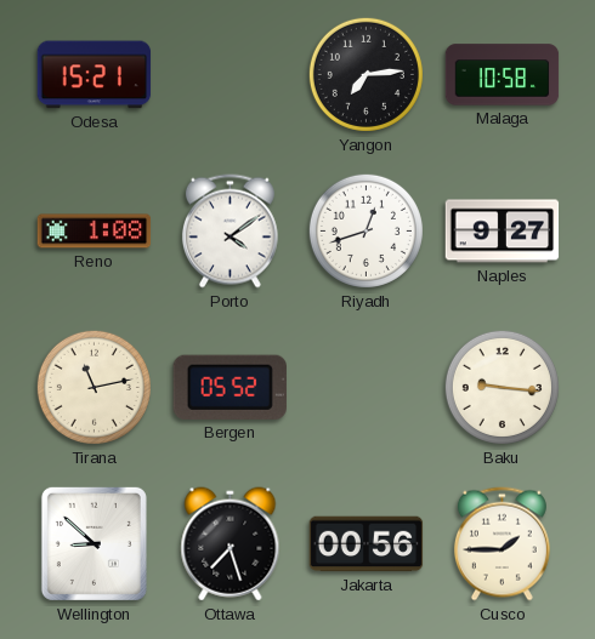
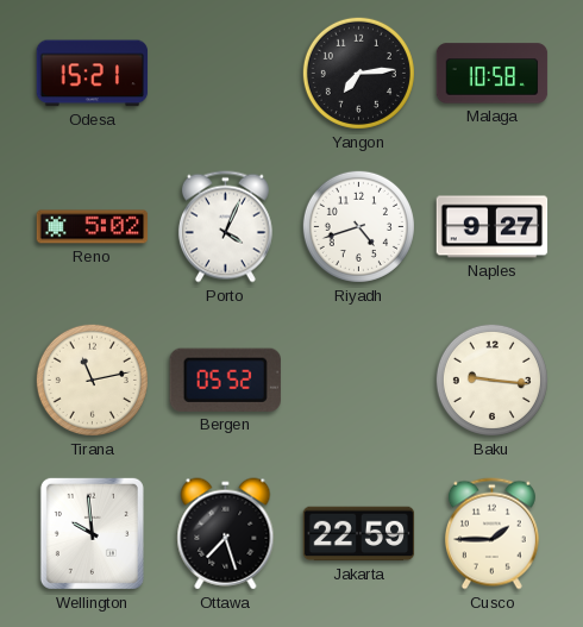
Reno: 1:08 -> 5:02 (93, 227)
Porto: 4:09 -> 4:04 (225, 227)
Riyadh: 12:42 -> 4:42 (358, 226)
Wellington: 8:52 -> 9:59 (92, 533)
Jakarta: 00:56 -> 22:59 (359, 534)
